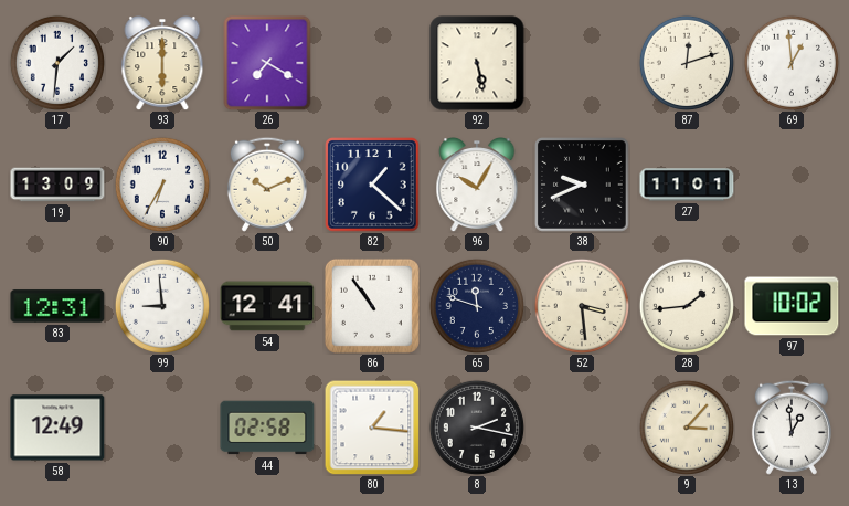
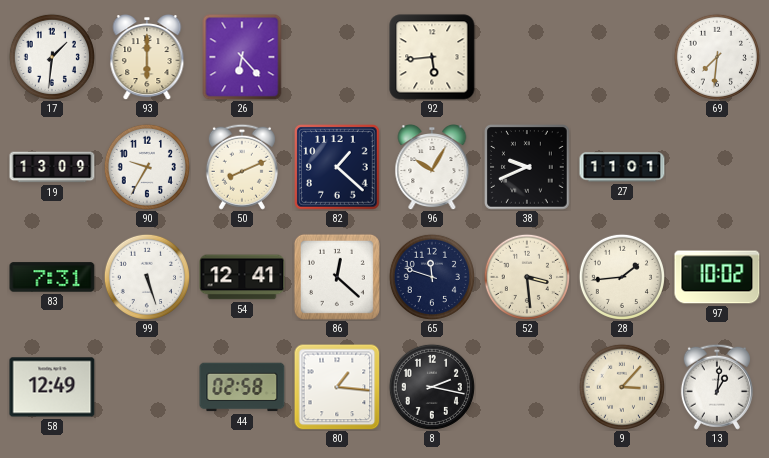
26: 7:20 -> 6:23 (242, 57)
92: 5:28 -> 5:44 (432, 57)
87: 12:12 -> none (687, 63)
69: 12:59 -> 7:31 (717, 57)
90: 6:35 -> 9:35 (147, 167)
50: 10:11 -> 8:11 (242, 167)
83: 12:31 -> 7:31 (52, 277)
99: 8:59 -> 5:27 (147, 277)
86: 10:54 -> 12:22 (337, 277)
13: 12:59 -> 1:01 (717, 387)
